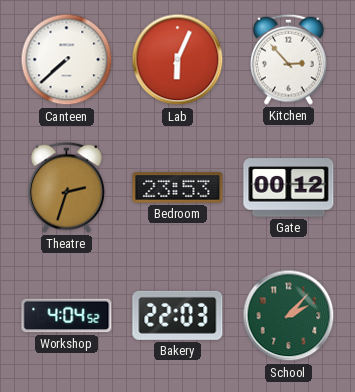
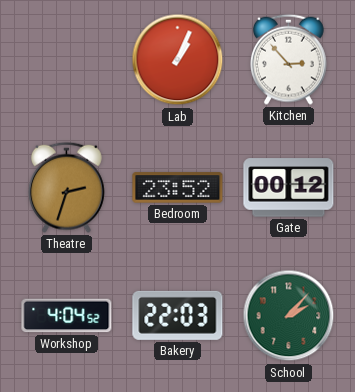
Canteen: 7:38 -> none (67, 60)
Lab: 6:04 -> 1:04 (178, 60)
Bedroom: 23:53 -> 23:52 (178, 188)
